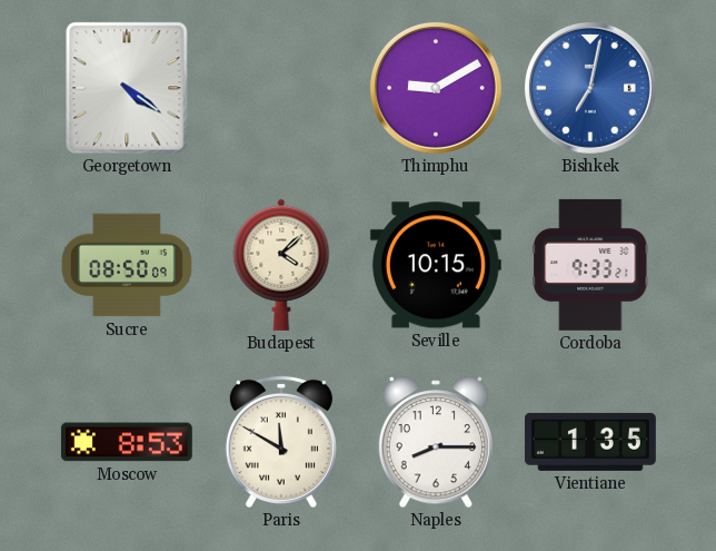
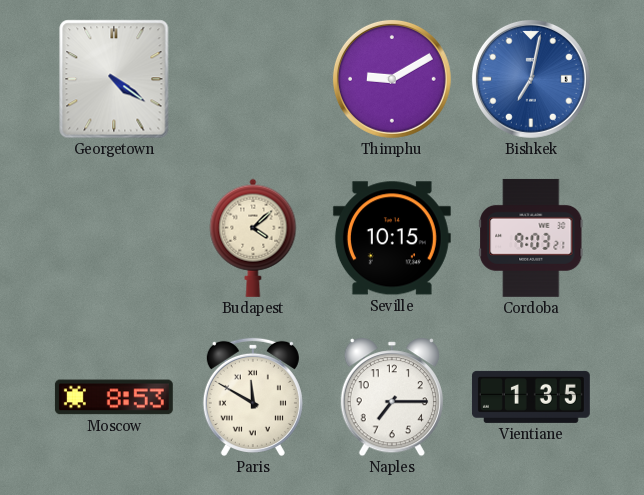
Sucre: 08:50 -> none (127, 265)
Cordoba: 9:33 -> 9:03 (531, 238)
Naples: 8:15 -> 7:15 (392, 397)
